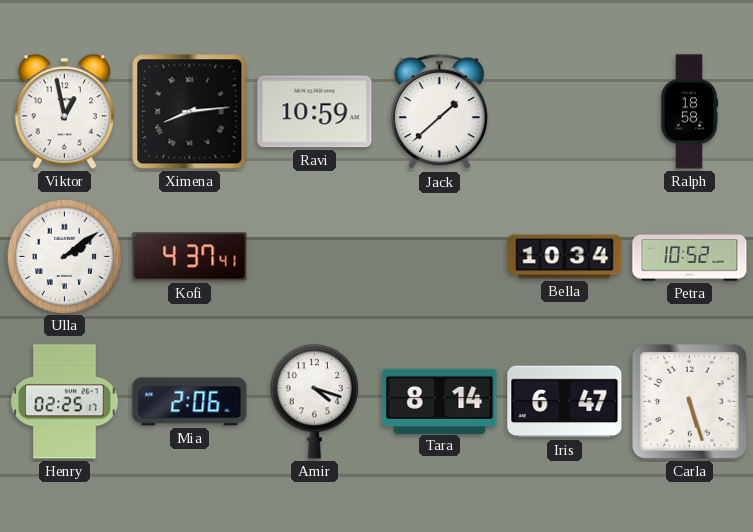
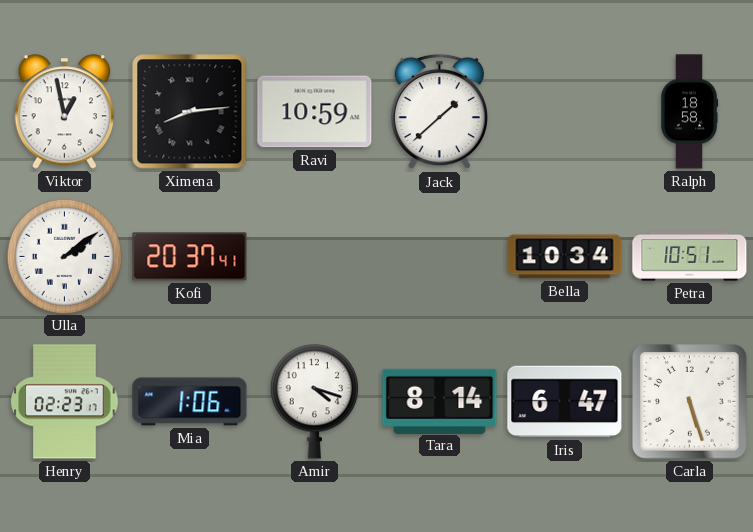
Kofi: 4:37 -> 20:37 (190, 257)
Petra: 10:52 -> 10:51 (690, 257)
Henry: 02:25 -> 02:23 (65, 402)
Mia: 2:06 -> 1:06 (190, 402)
